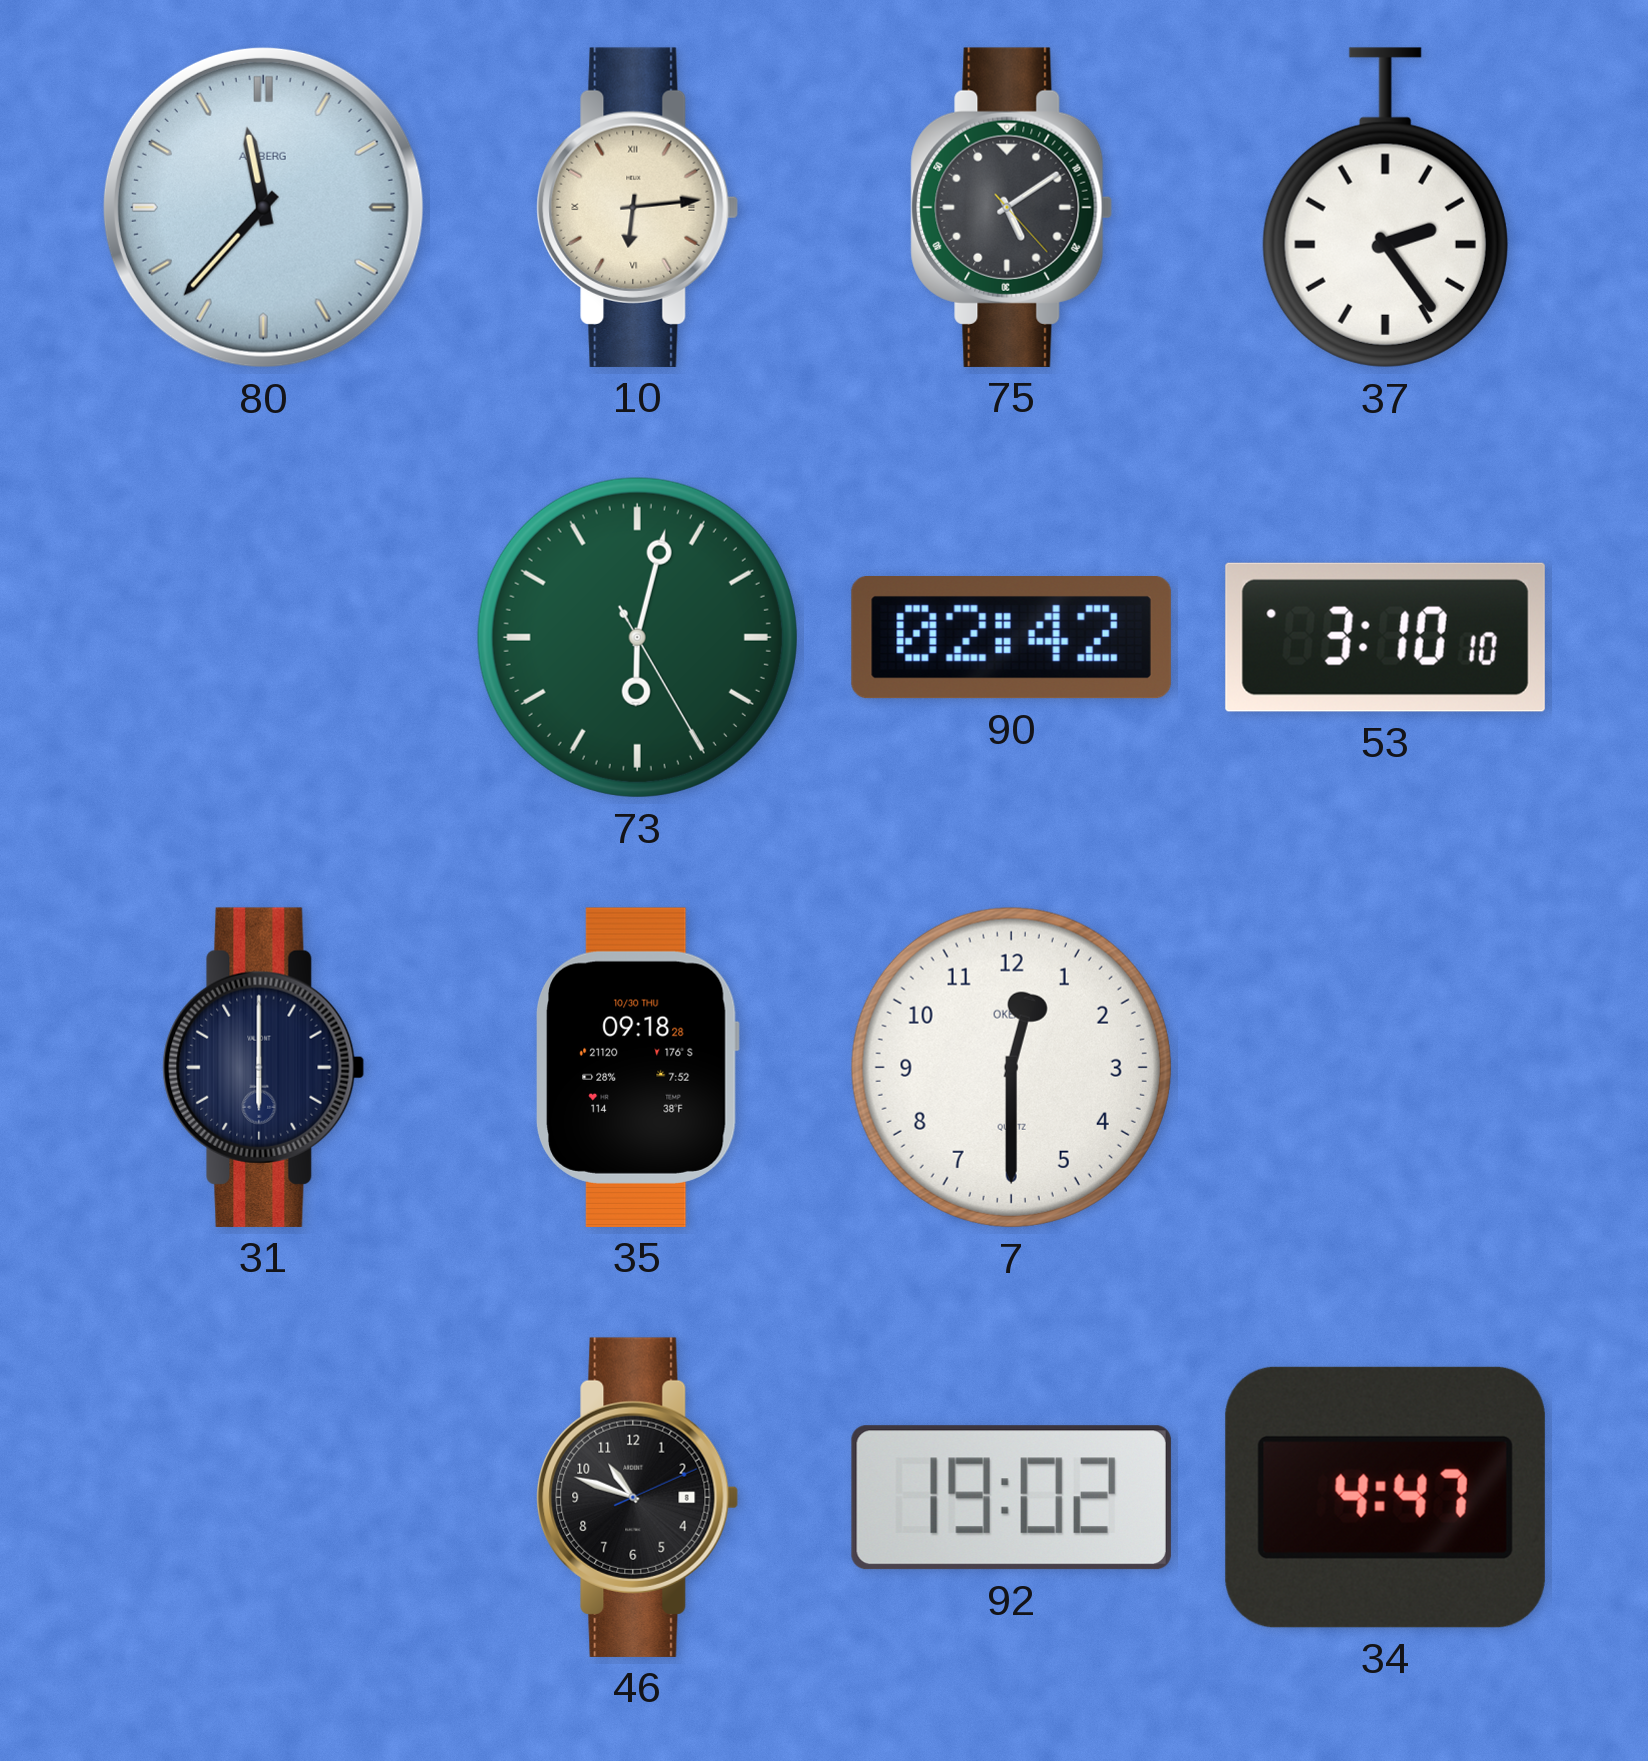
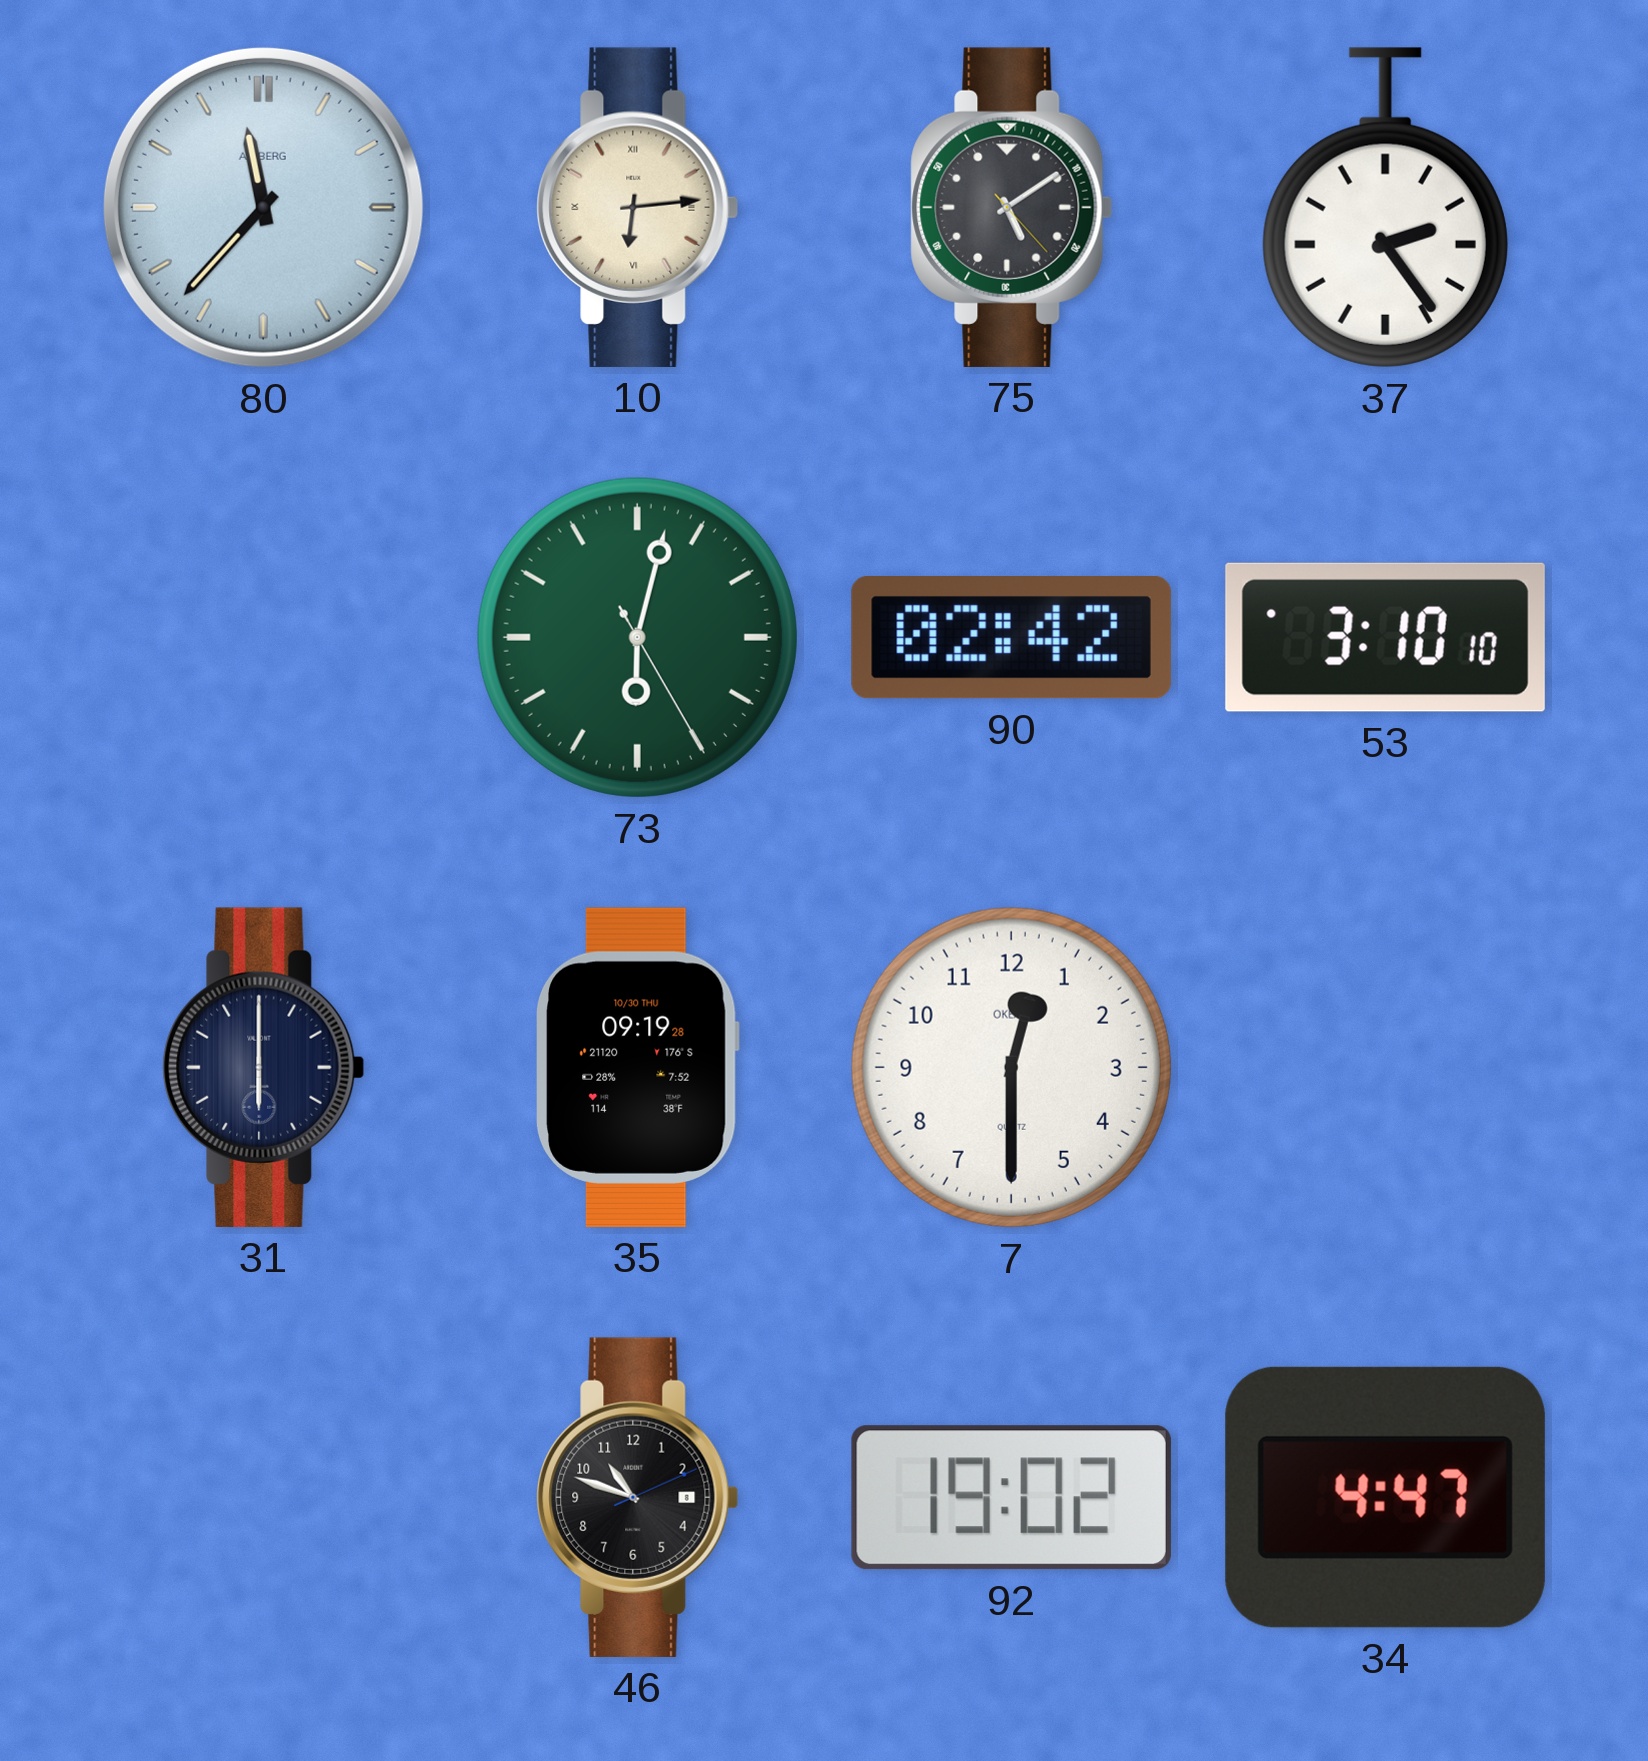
35: 09:18 -> 09:19 (637, 1067)
